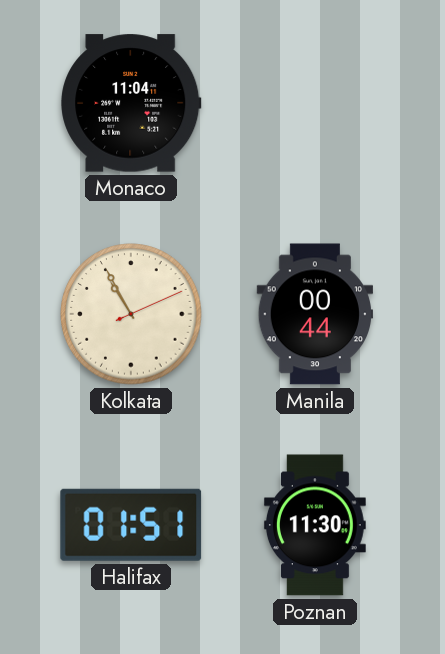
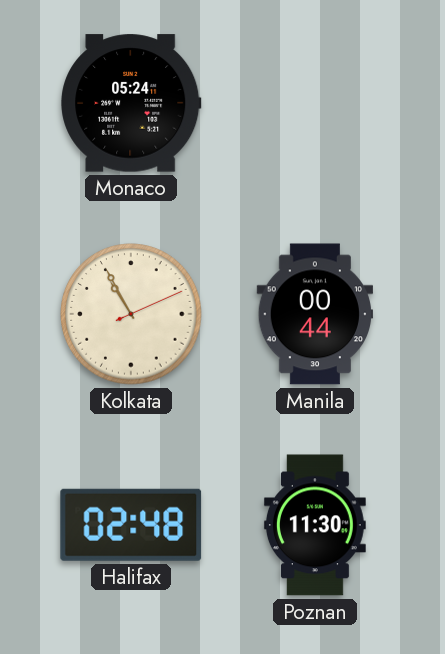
Monaco: 11:04 -> 05:24 (132, 103)
Halifax: 01:51 -> 02:48 (131, 525)
